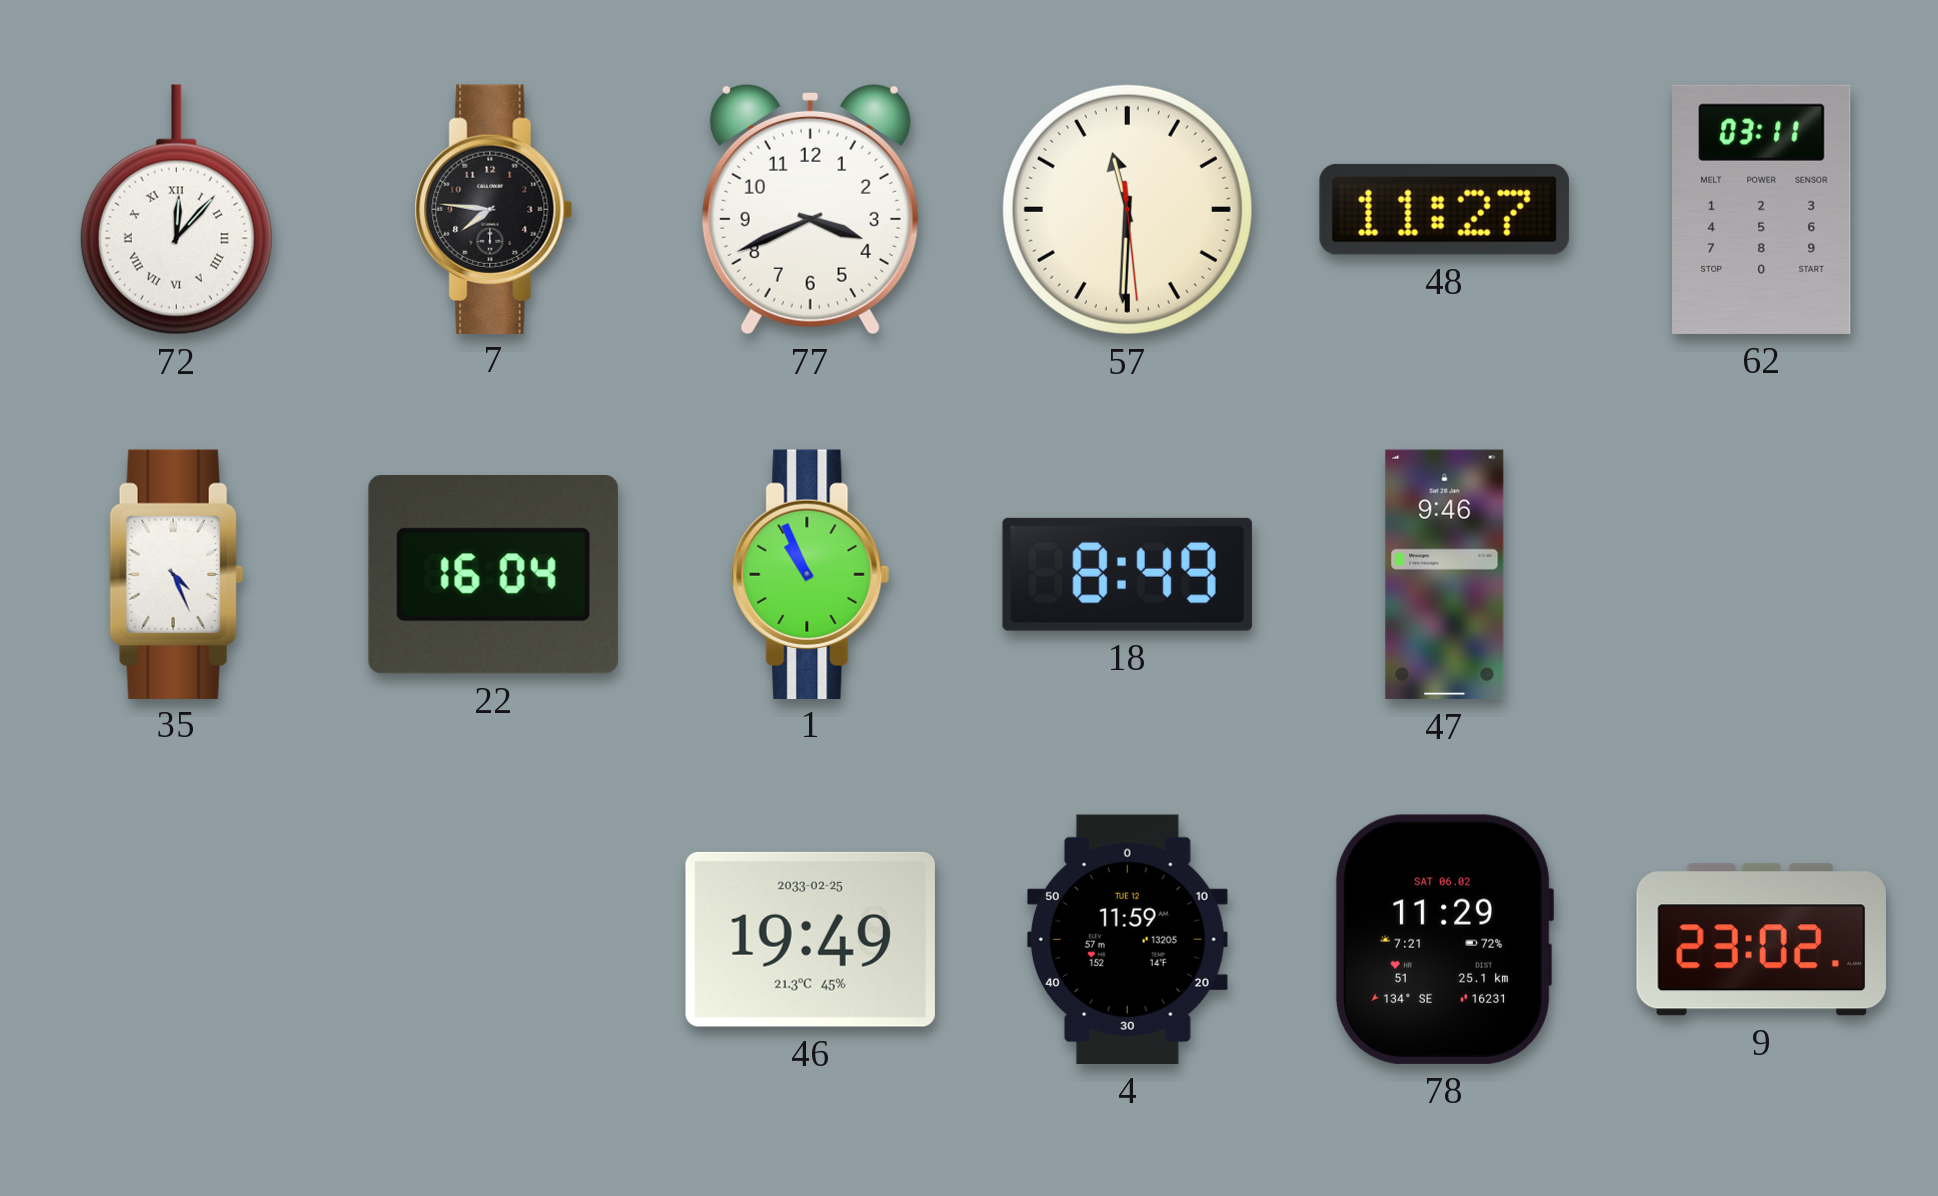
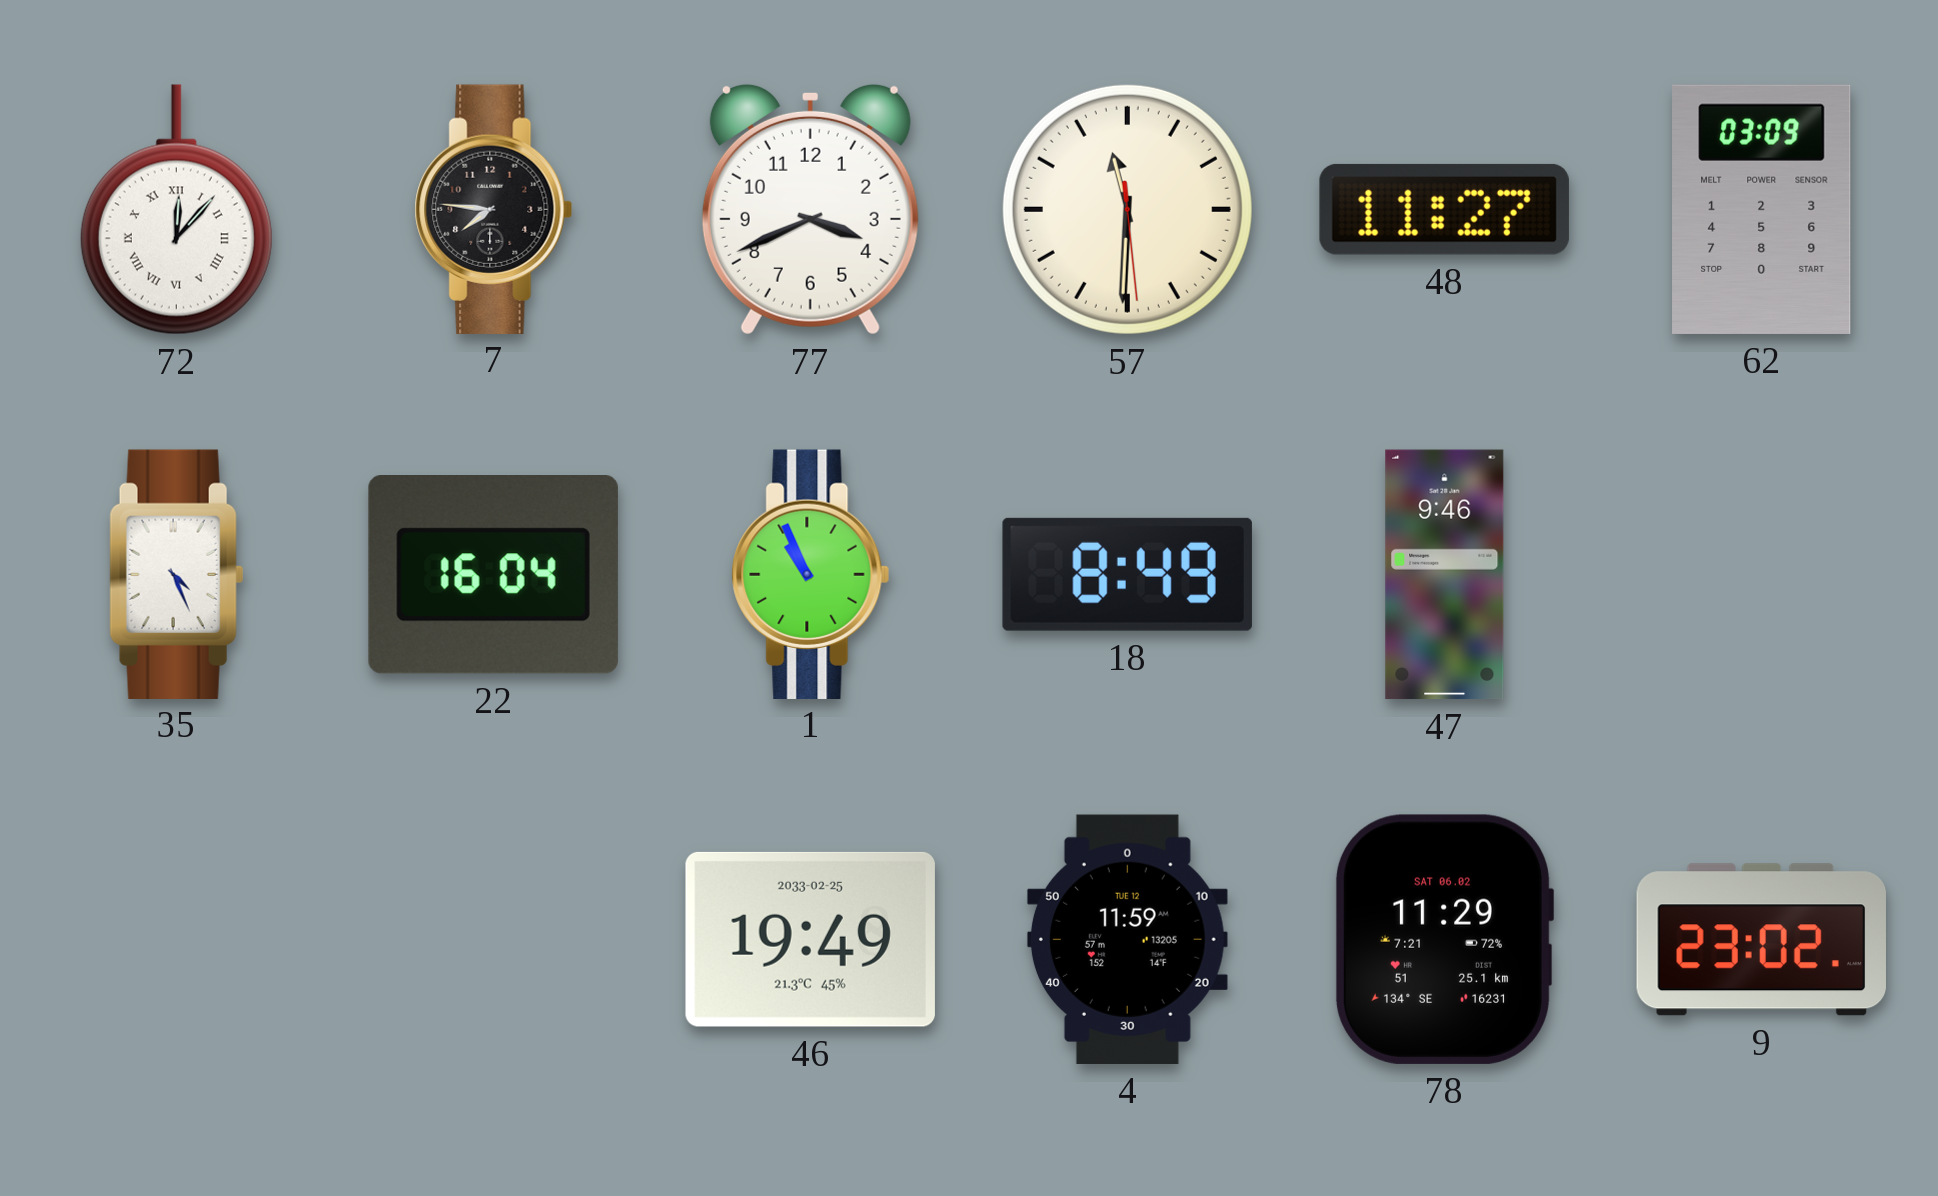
62: 03:11 -> 03:09 (1762, 209)
